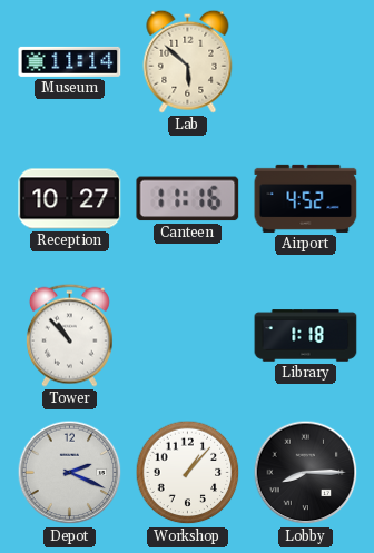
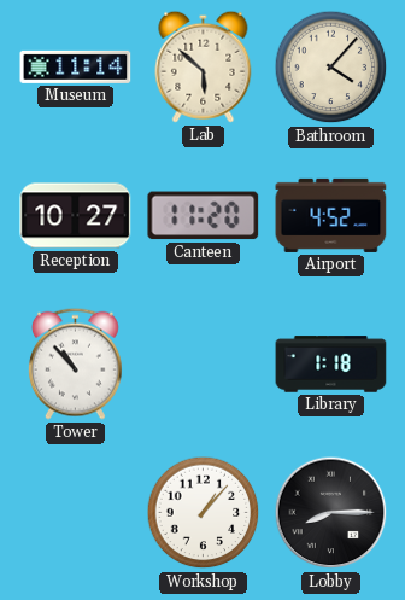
Bathroom: none -> 4:07 (331, 68)
Canteen: 11:16 -> 11:20 (204, 216)
Depot: 2:19 -> none (70, 473)
